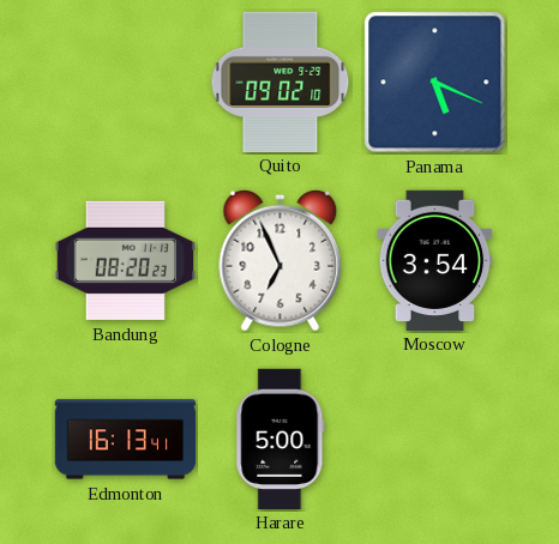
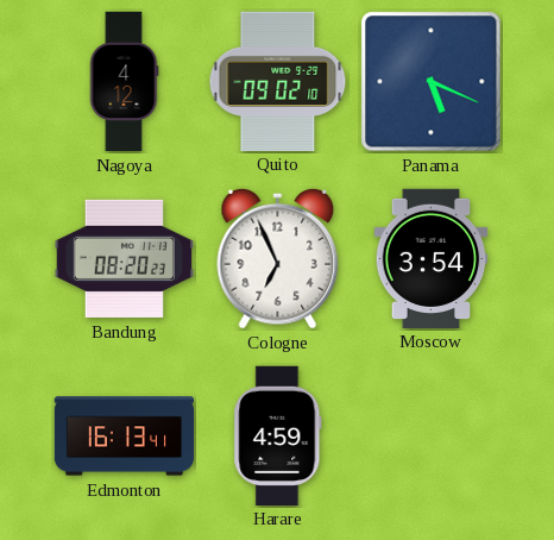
Nagoya: none -> 4:12 (124, 82)
Harare: 5:00 -> 4:59 (278, 435)
